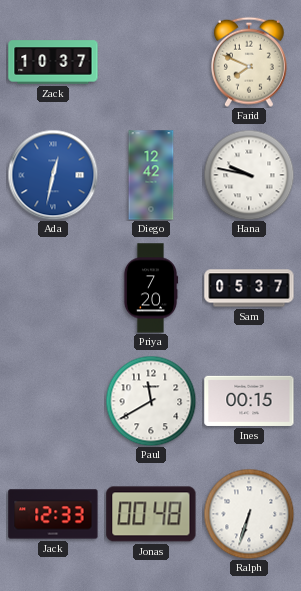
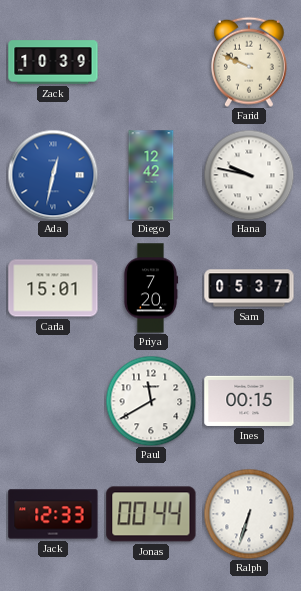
Zack: 10:37 -> 10:39 (53, 62)
Farid: 7:49 -> 9:49 (249, 62)
Carla: none -> 15:01 (53, 288)
Jonas: 00:48 -> 00:44 (151, 514)
